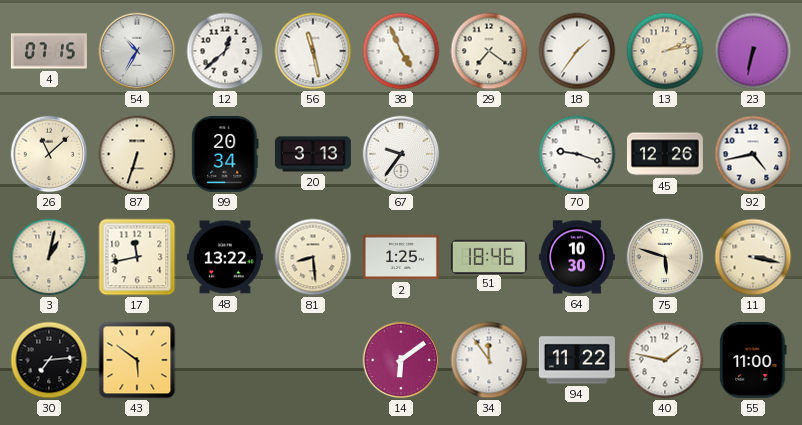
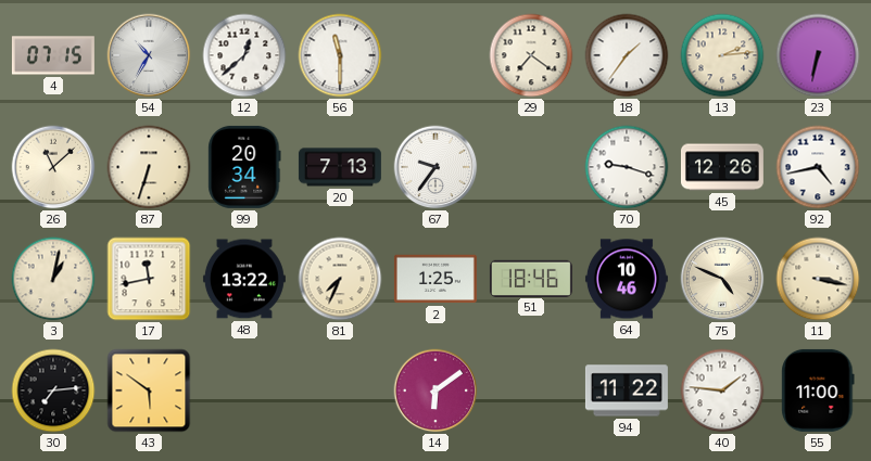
56: 11:28 -> 11:30 (340, 55)
38: 4:56 -> none (401, 51)
13: 2:13 -> 2:14 (722, 55)
20: 3:13 -> 7:13 (340, 167)
81: 8:29 -> 7:34 (340, 279)
64: 10:30 -> 10:46 (627, 279)
75: 5:48 -> 4:49 (722, 279)
34: 11:54 -> none (489, 360)
40: 1:47 -> 1:46 (722, 390)
